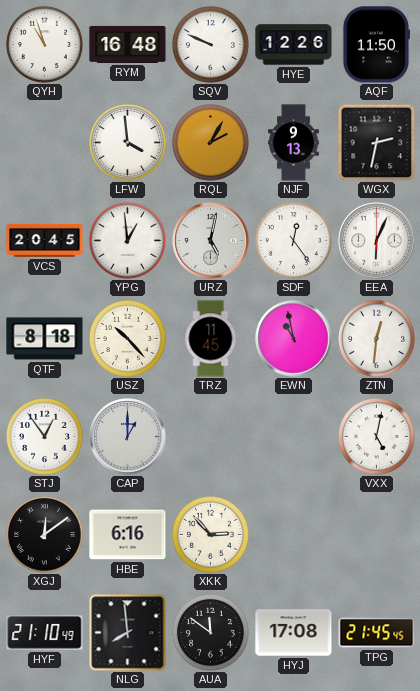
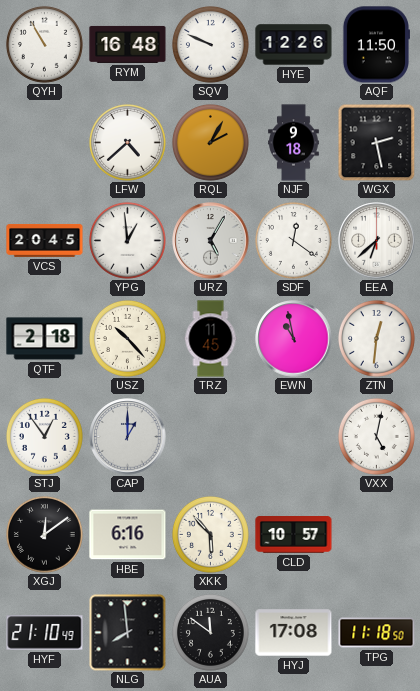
QYH: 10:57 -> 10:55 (44, 44)
LFW: 3:59 -> 4:38 (127, 142)
NJF: 9:13 -> 9:18 (294, 143)
WGX: 2:32 -> 2:28 (376, 142)
URZ: 5:02 -> 5:05 (211, 241)
SDF: 12:24 -> 12:21 (293, 240)
EEA: 6:04 -> 6:38 (377, 241)
QTF: 8:18 -> 2:18 (45, 339)
XKK: 2:53 -> 5:53 (210, 534)
CLD: none -> 10:57 (294, 535)
TPG: 21:45 -> 11:18 (377, 633)
